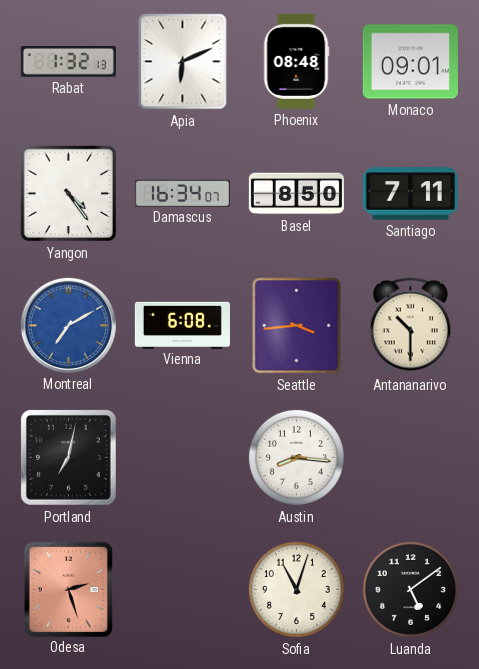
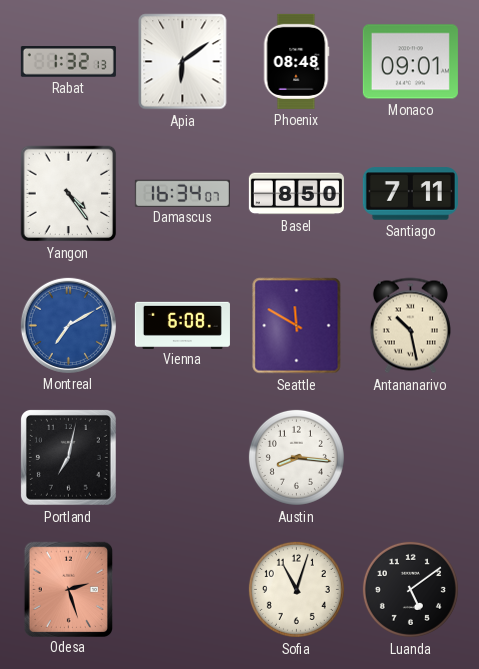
Apia: 6:11 -> 6:09 (183, 62)
Seattle: 3:44 -> 11:50 (297, 326)
Antananarivo: 10:30 -> 10:28 (410, 326)
